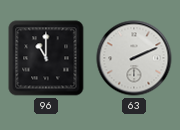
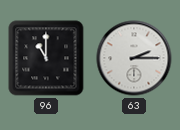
63: 2:11 -> 2:15 (134, 58)
